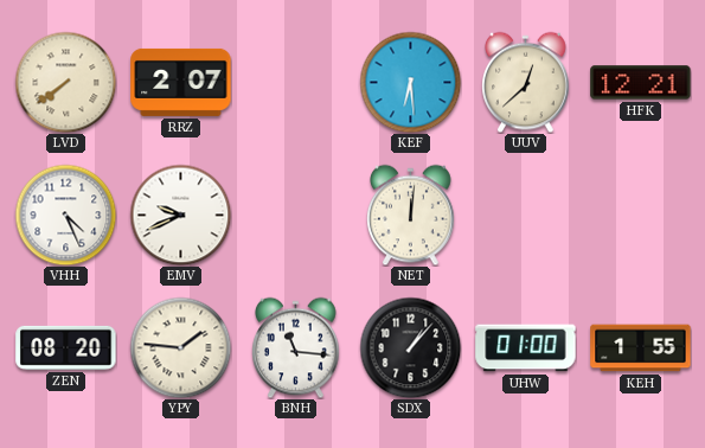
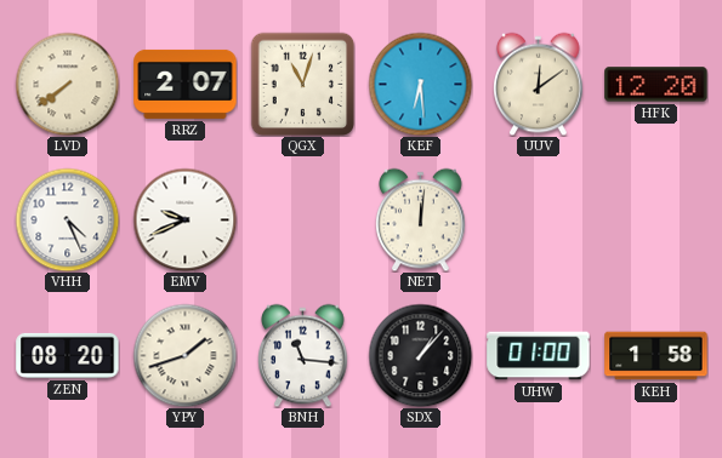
QGX: none -> 11:03 (302, 84)
UUV: 12:38 -> 12:09 (539, 84)
HFK: 12:21 -> 12:20 (656, 85)
YPY: 1:46 -> 1:42 (184, 355)
KEH: 1:55 -> 1:58 (656, 356)
